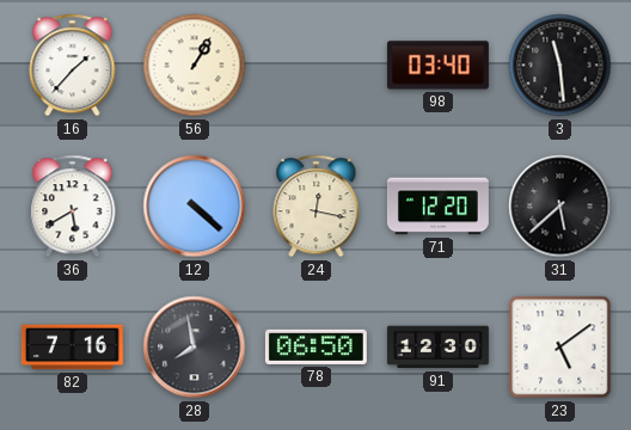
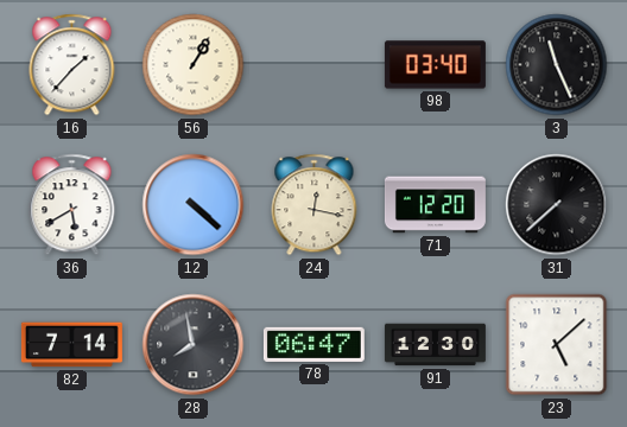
3: 11:29 -> 11:26 (557, 65)
31: 5:38 -> 7:38 (557, 205)
82: 7:16 -> 7:14 (71, 345)
78: 06:50 -> 06:47 (313, 344)
23: 5:09 -> 5:08 (557, 345)
